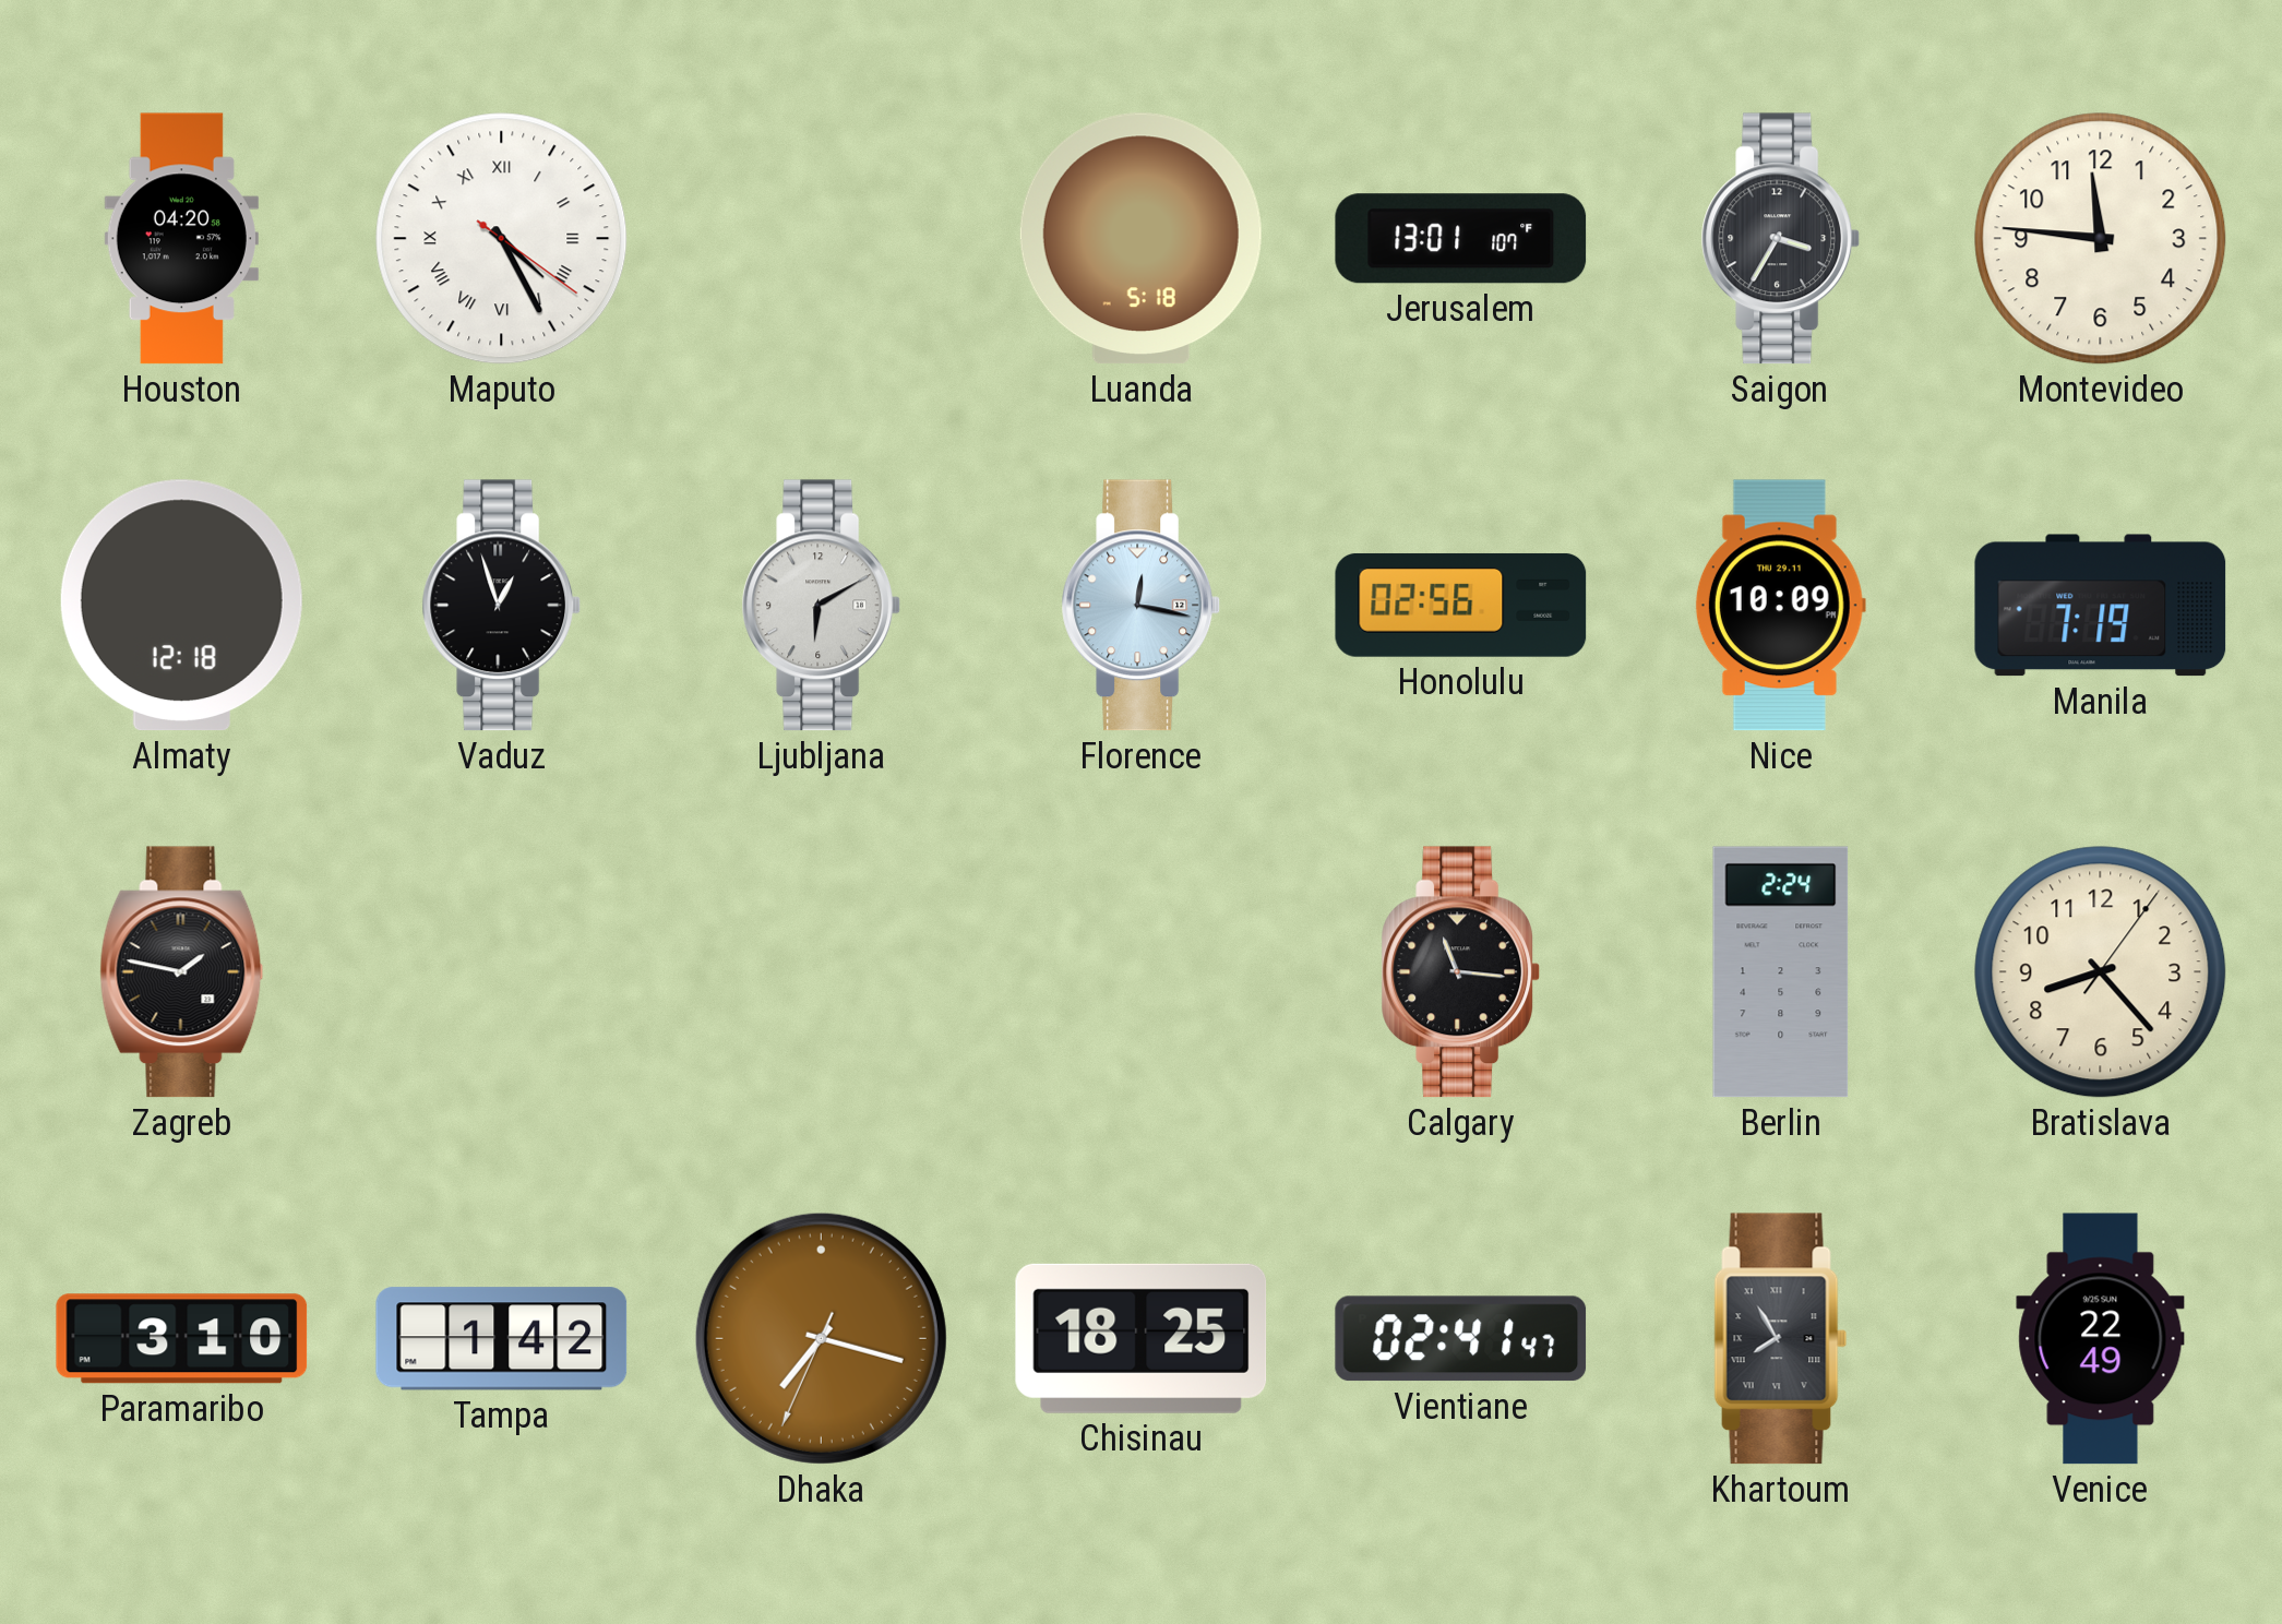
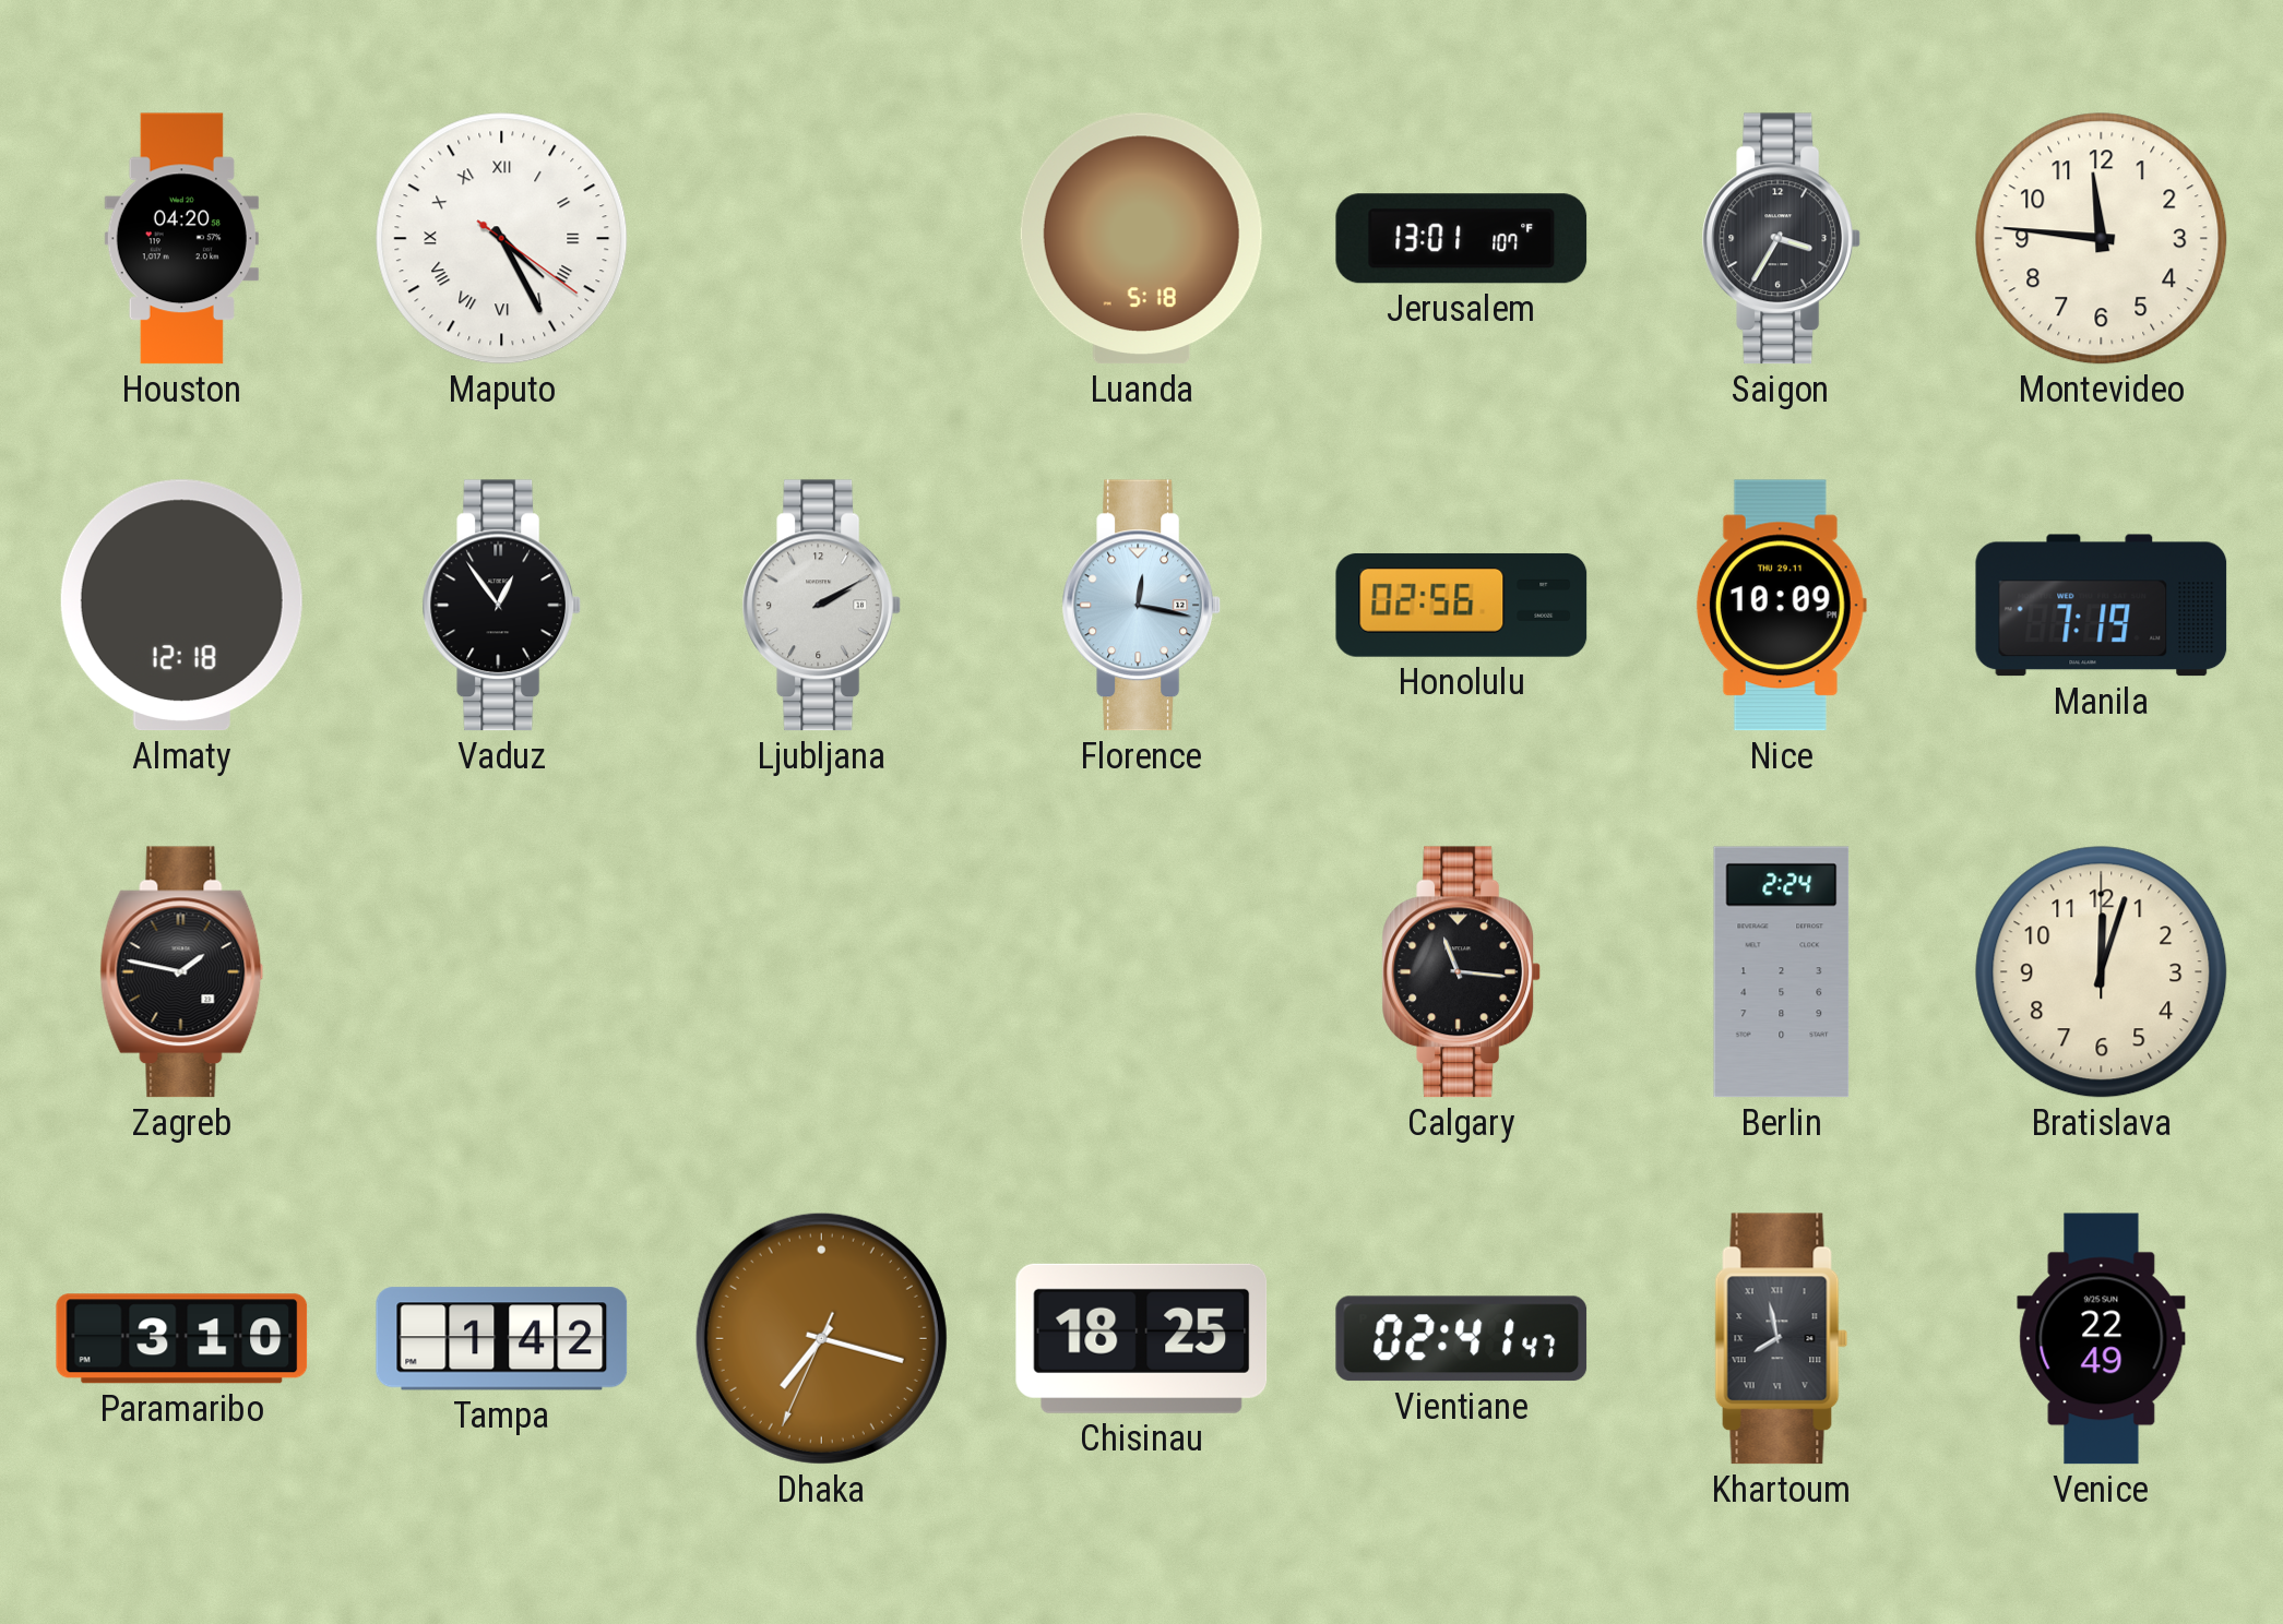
Vaduz: 12:57 -> 12:54 (502, 606)
Ljubljana: 6:10 -> 2:10 (822, 606)
Bratislava: 8:23 -> 12:03 (2102, 972)
Khartoum: 7:55 -> 7:58 (1782, 1339)
